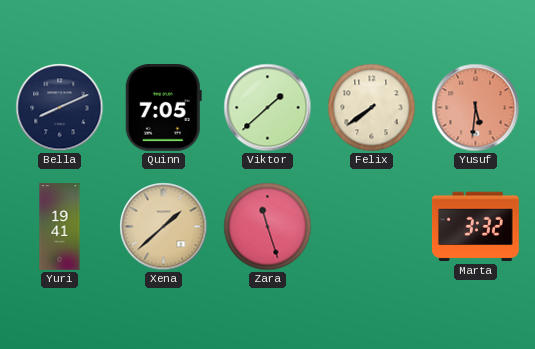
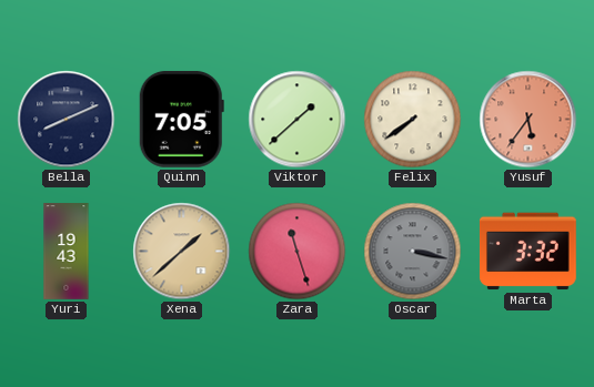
Yusuf: 5:31 -> 5:36 (528, 120)
Yuri: 19:41 -> 19:43 (67, 252)
Oscar: none -> 3:17 (413, 252)
